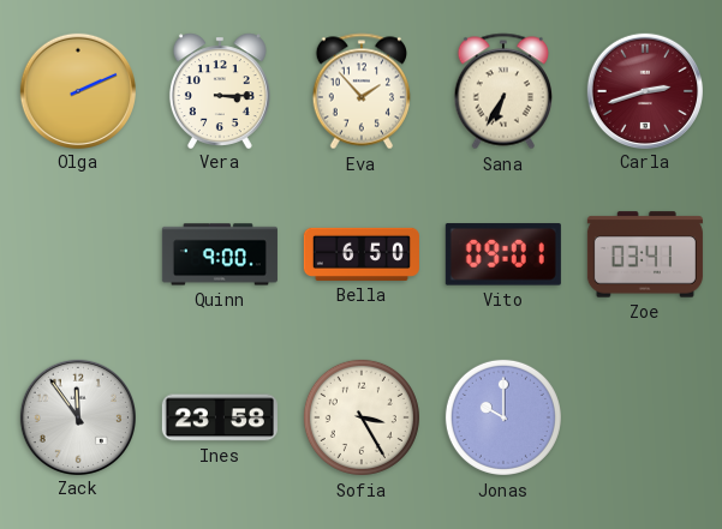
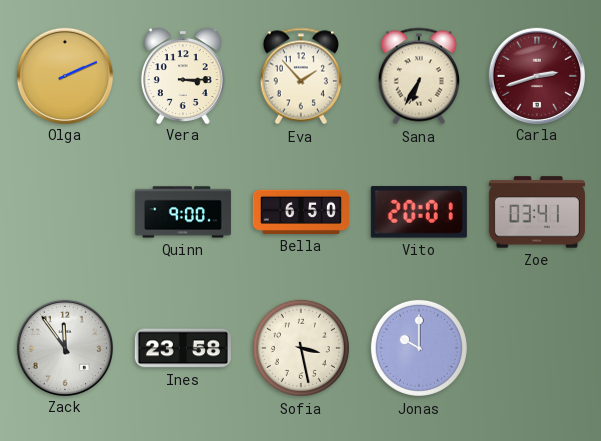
Vito: 09:01 -> 20:01 (419, 212)
Sofia: 3:25 -> 3:28 (301, 348)
